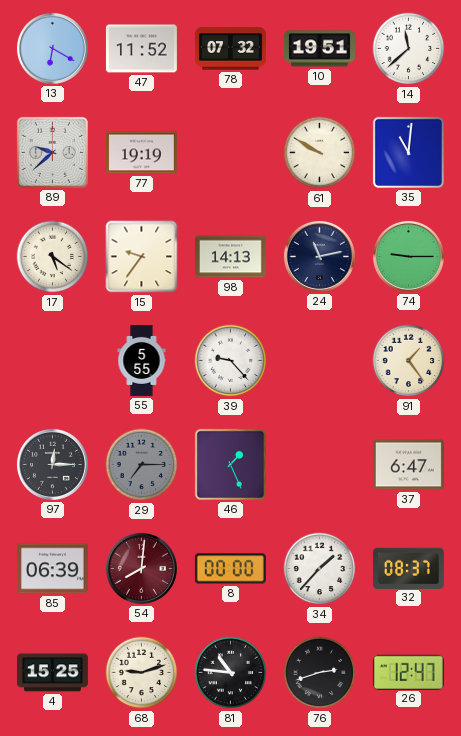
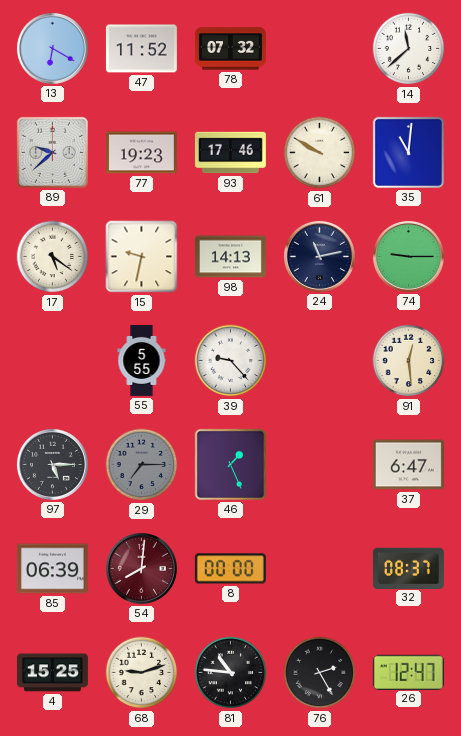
10: 19:51 -> none (319, 49)
77: 19:19 -> 19:23 (141, 153)
93: none -> 17:46 (230, 153)
15: 9:36 -> 9:32 (142, 257)
91: 1:24 -> 12:29 (409, 361)
97: 12:15 -> 5:15 (52, 464)
34: 1:37 -> none (320, 569)
76: 2:42 -> 2:25 (320, 673)
